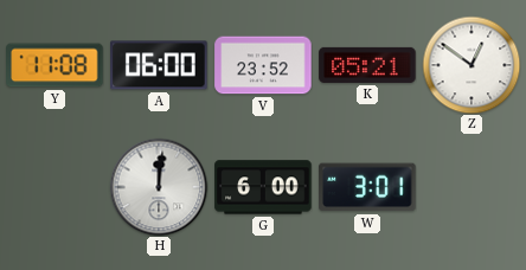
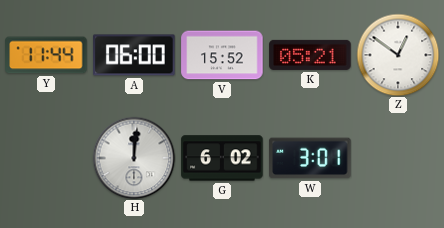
Y: 11:08 -> 11:44 (46, 55)
V: 23:52 -> 15:52 (222, 55)
G: 6:00 -> 6:02 (222, 158)
